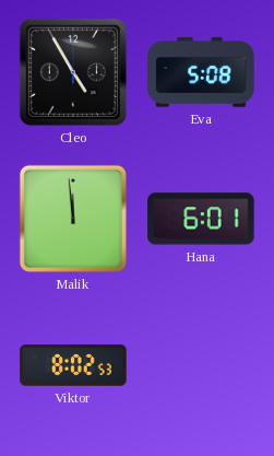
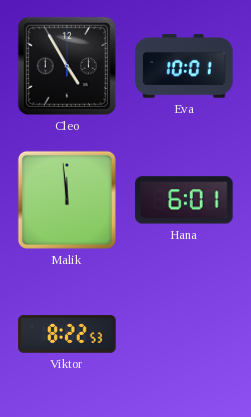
Eva: 5:08 -> 10:01 (184, 66)
Viktor: 8:02 -> 8:22 (67, 334)
